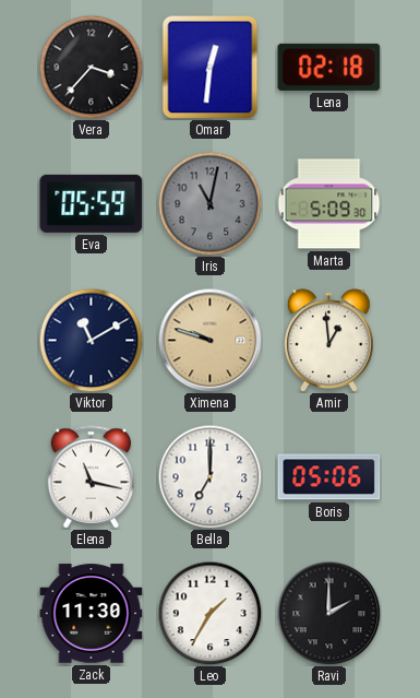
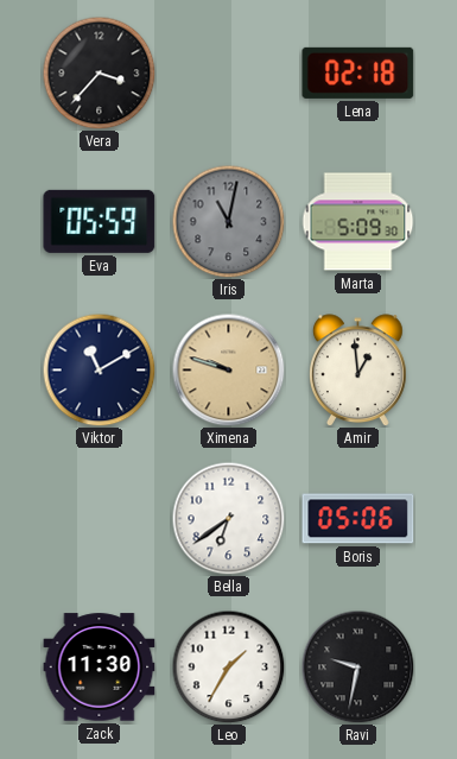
Omar: 12:31 -> none (211, 67)
Elena: 11:17 -> none (91, 477)
Bella: 7:00 -> 6:39 (228, 518)
Ravi: 2:00 -> 9:32 (357, 666)
